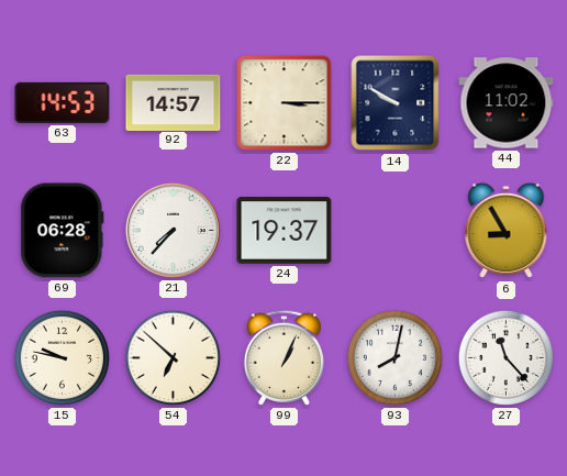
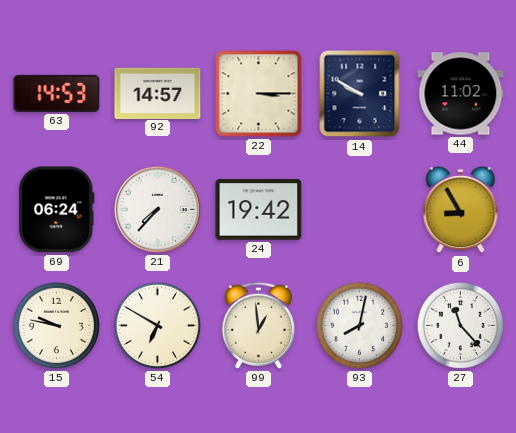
69: 06:28 -> 06:24 (57, 210)
24: 19:37 -> 19:42 (259, 210)
54: 6:52 -> 6:50 (157, 325)
99: 1:04 -> 12:59 (258, 325)
